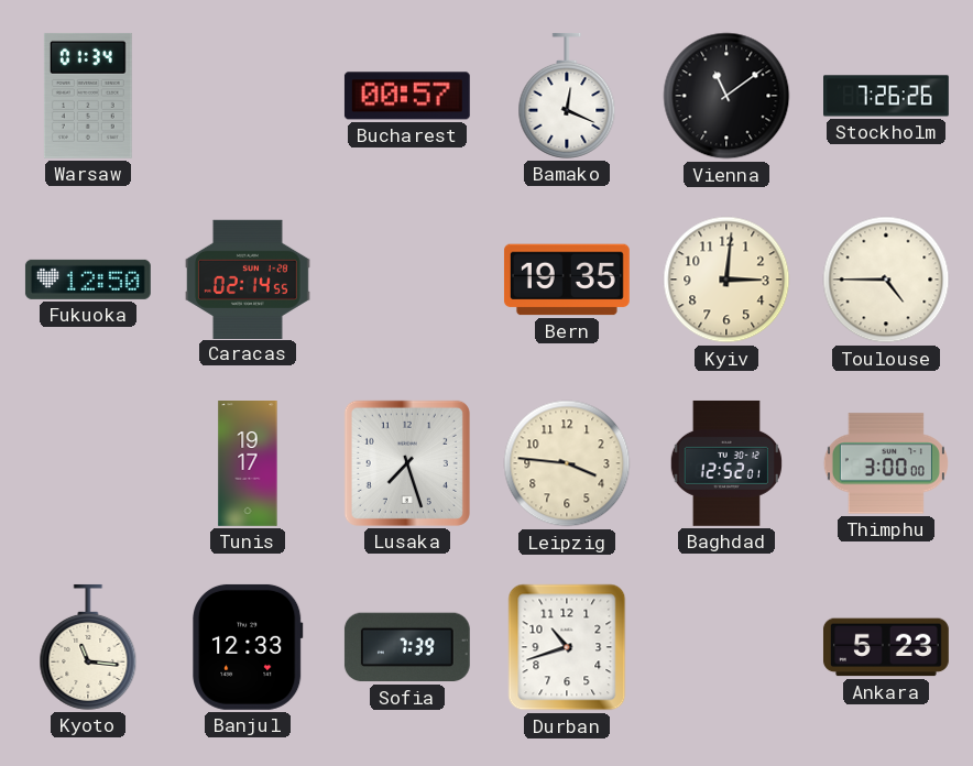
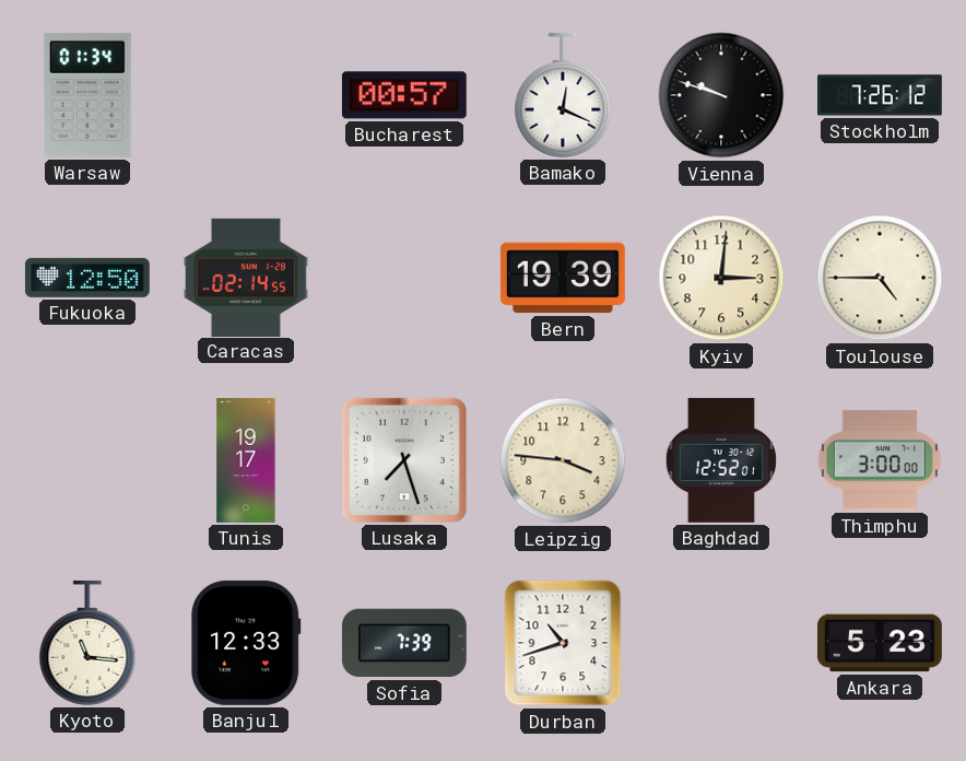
Vienna: 11:09 -> 9:48 (721, 95)
Stockholm: 7:26:26 -> 7:26:12 (881, 95)
Bern: 19:35 -> 19:39 (563, 278)
